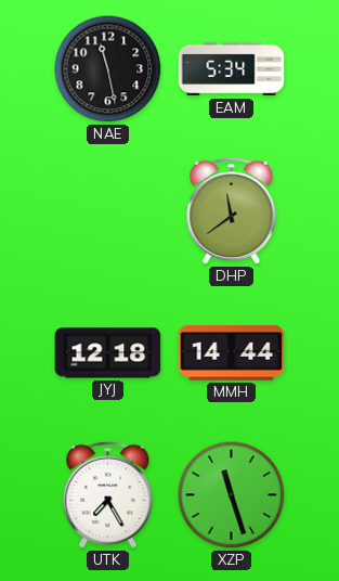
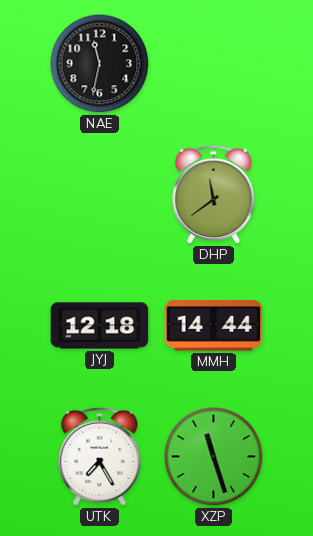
NAE: 11:28 -> 11:32 (100, 64)
EAM: 5:34 -> none (232, 69)
